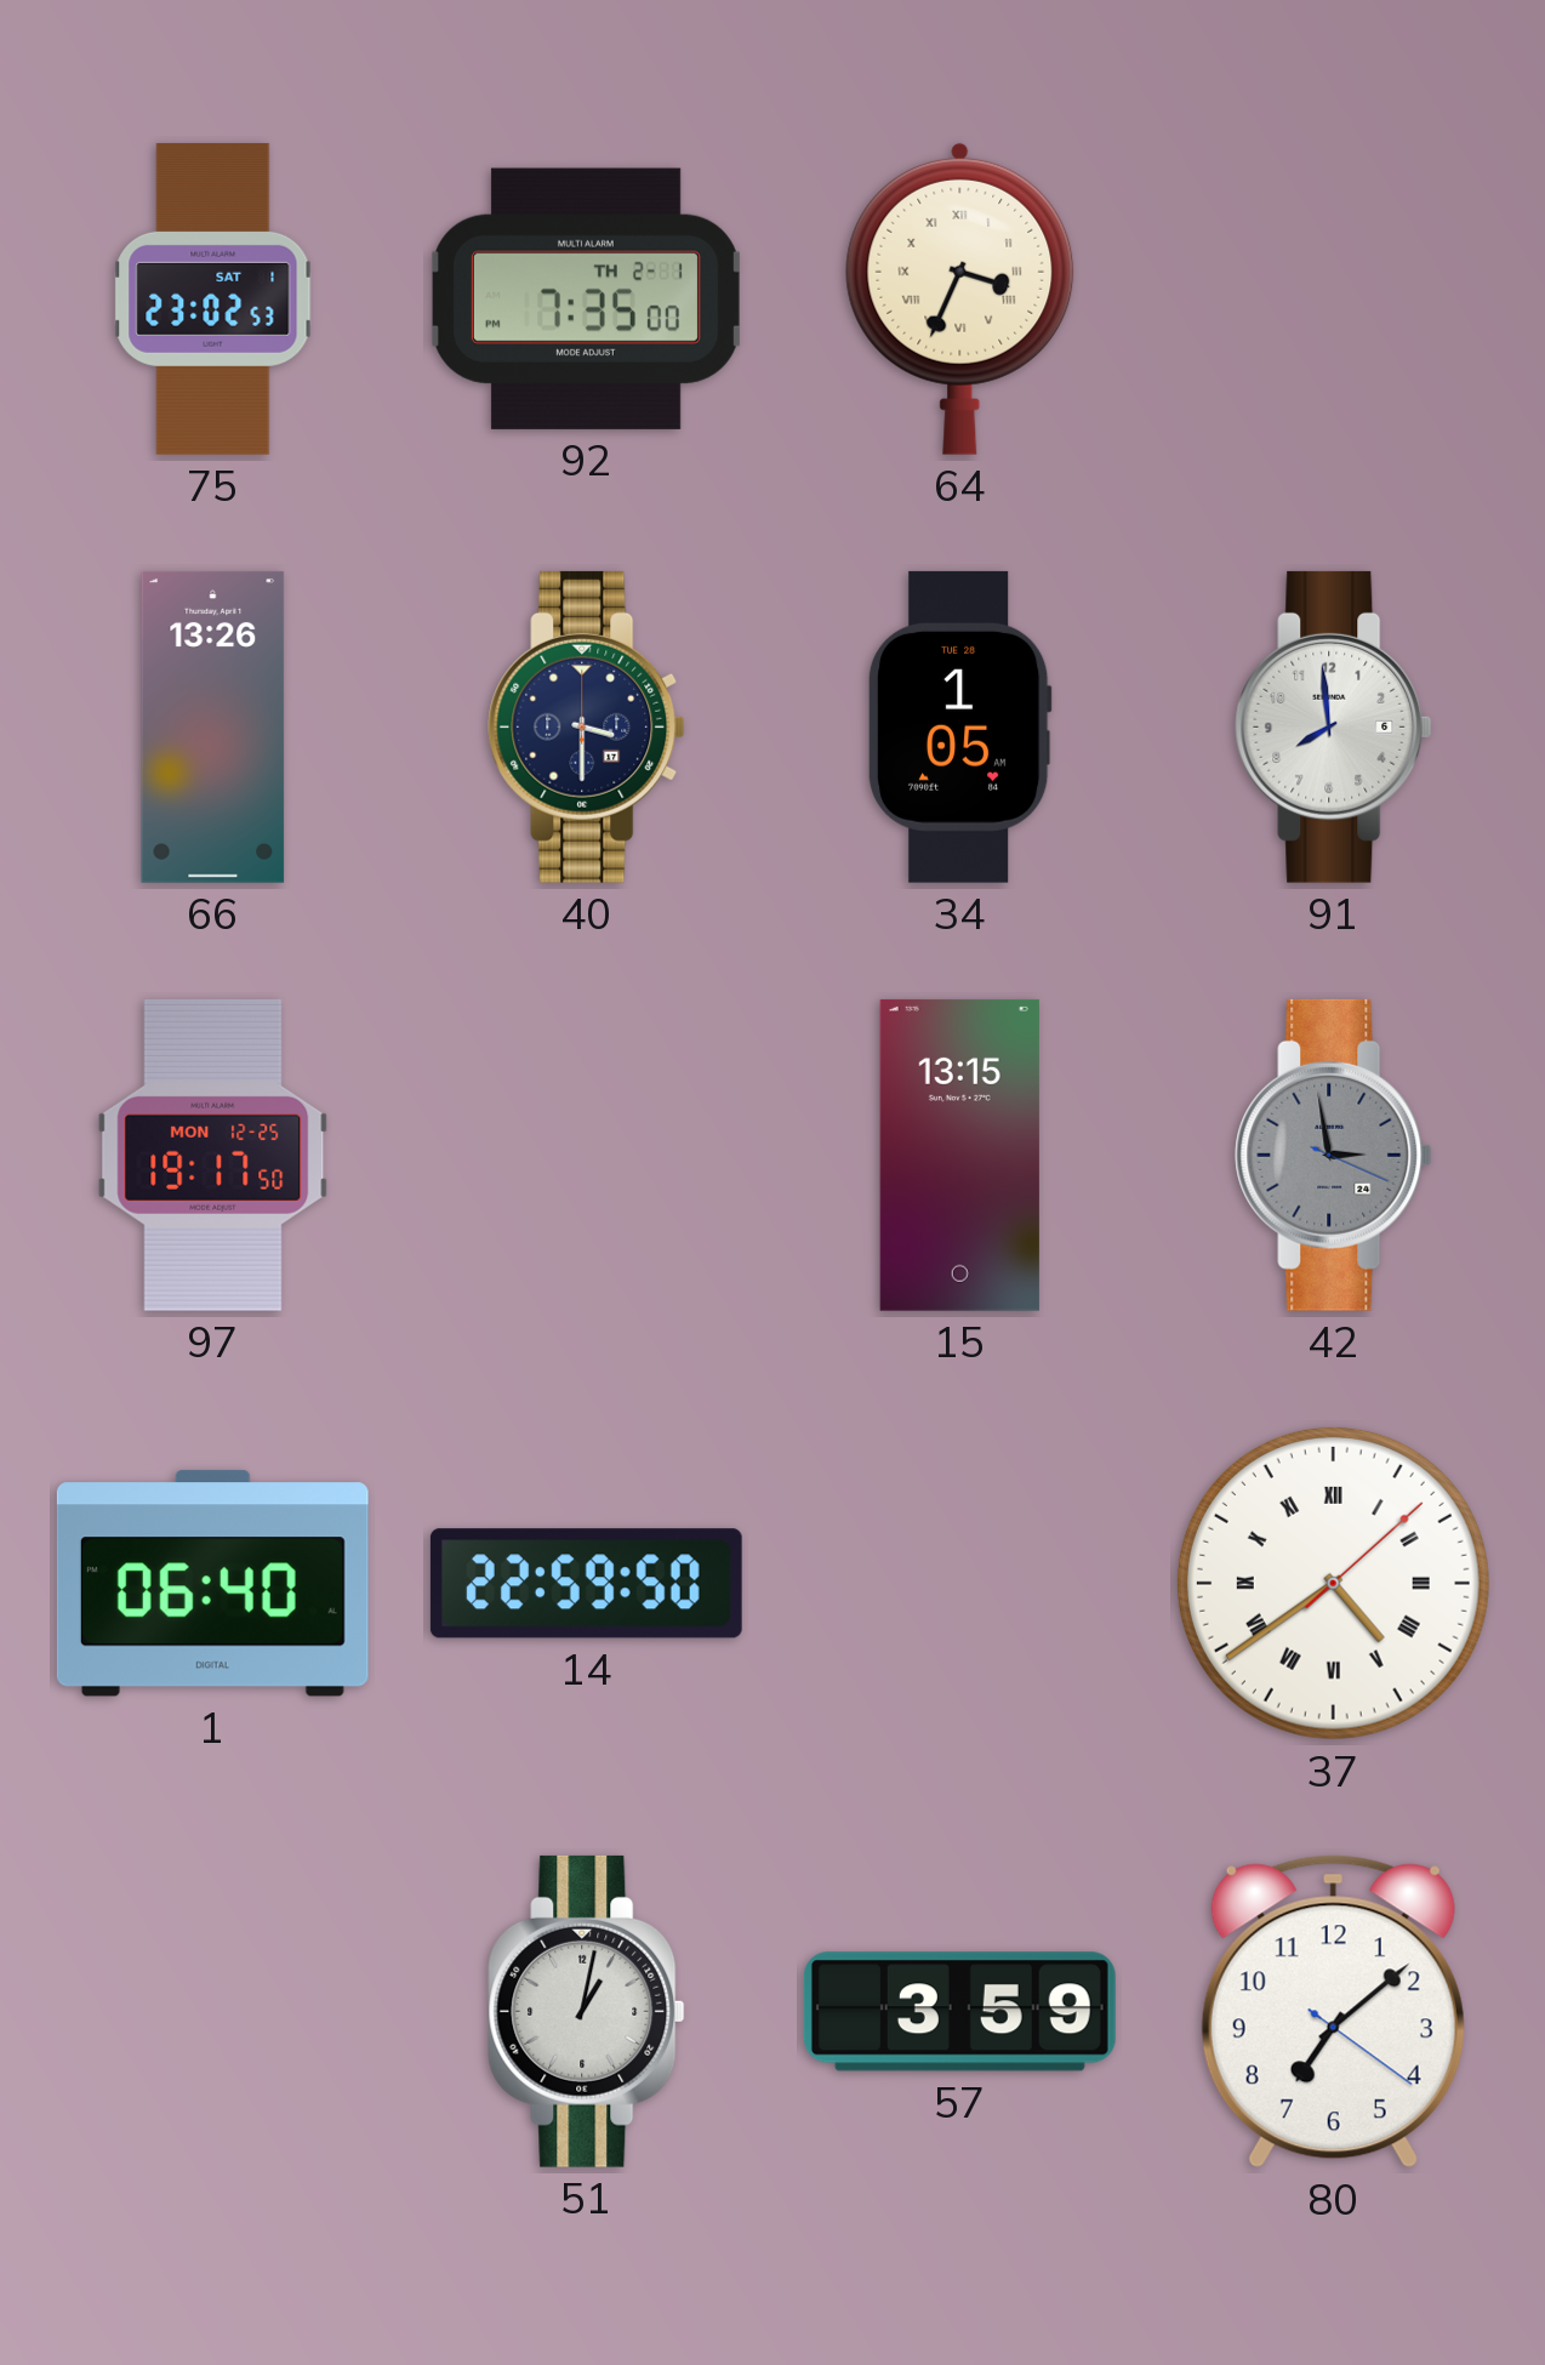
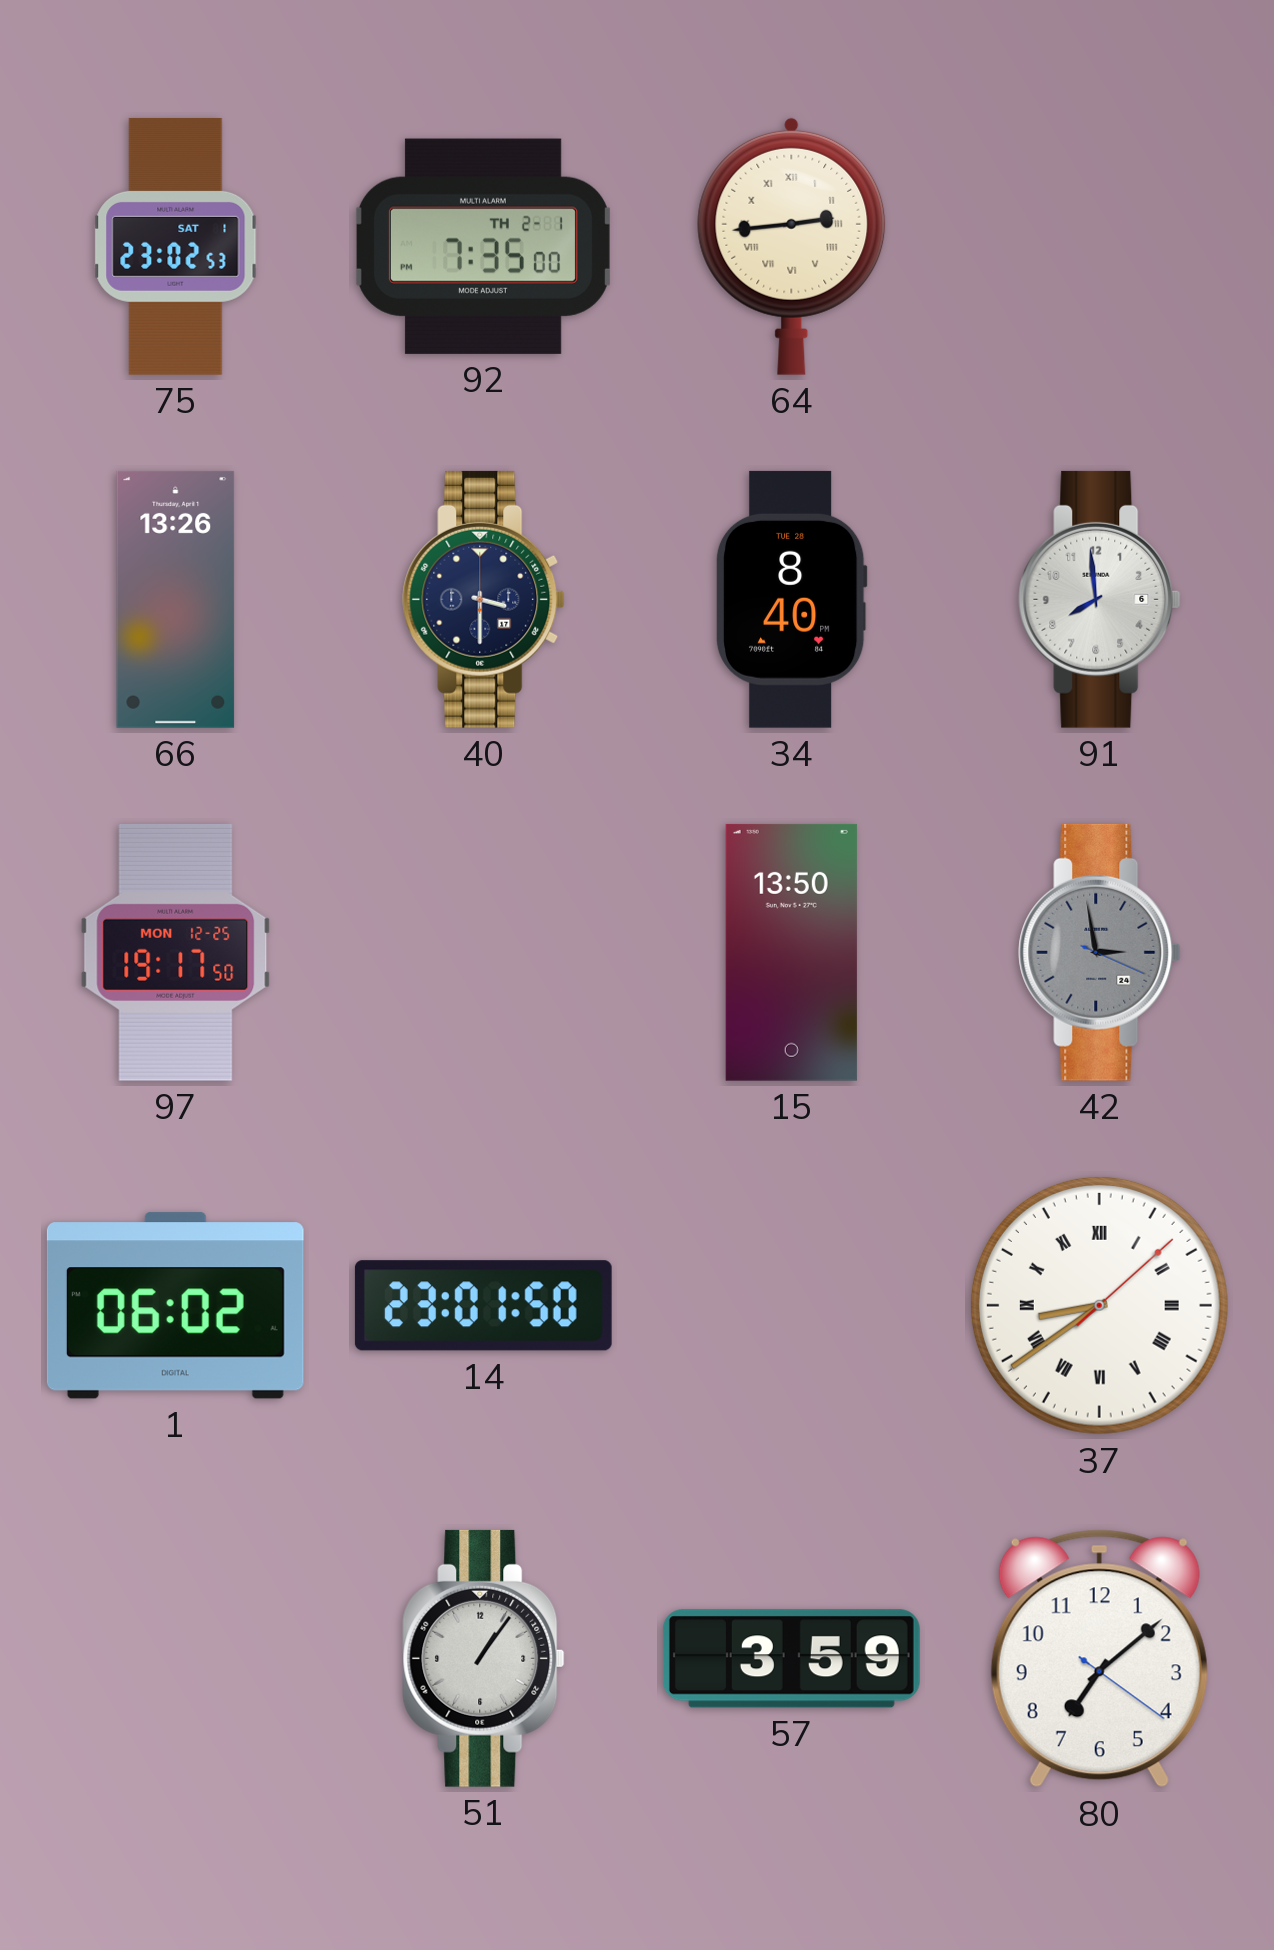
64: 3:34 -> 2:44 (792, 246)
34: 1:05 -> 8:40 (791, 599)
15: 13:15 -> 13:50 (791, 952)
1: 06:40 -> 06:02 (175, 1306)
14: 22:59 -> 23:01 (483, 1306)
37: 4:39 -> 8:39 (1099, 1305)
51: 1:02 -> 1:06 (484, 1658)
